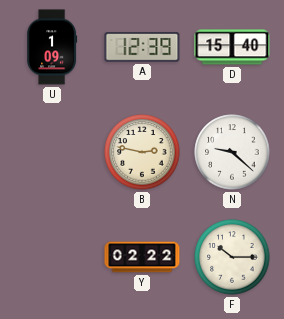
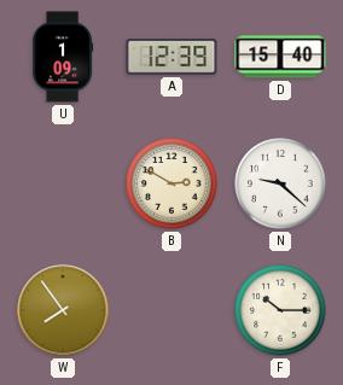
B: 2:47 -> 2:50 (171, 183)
W: none -> 7:54 (63, 310)
Y: 02:22 -> none (142, 257)
